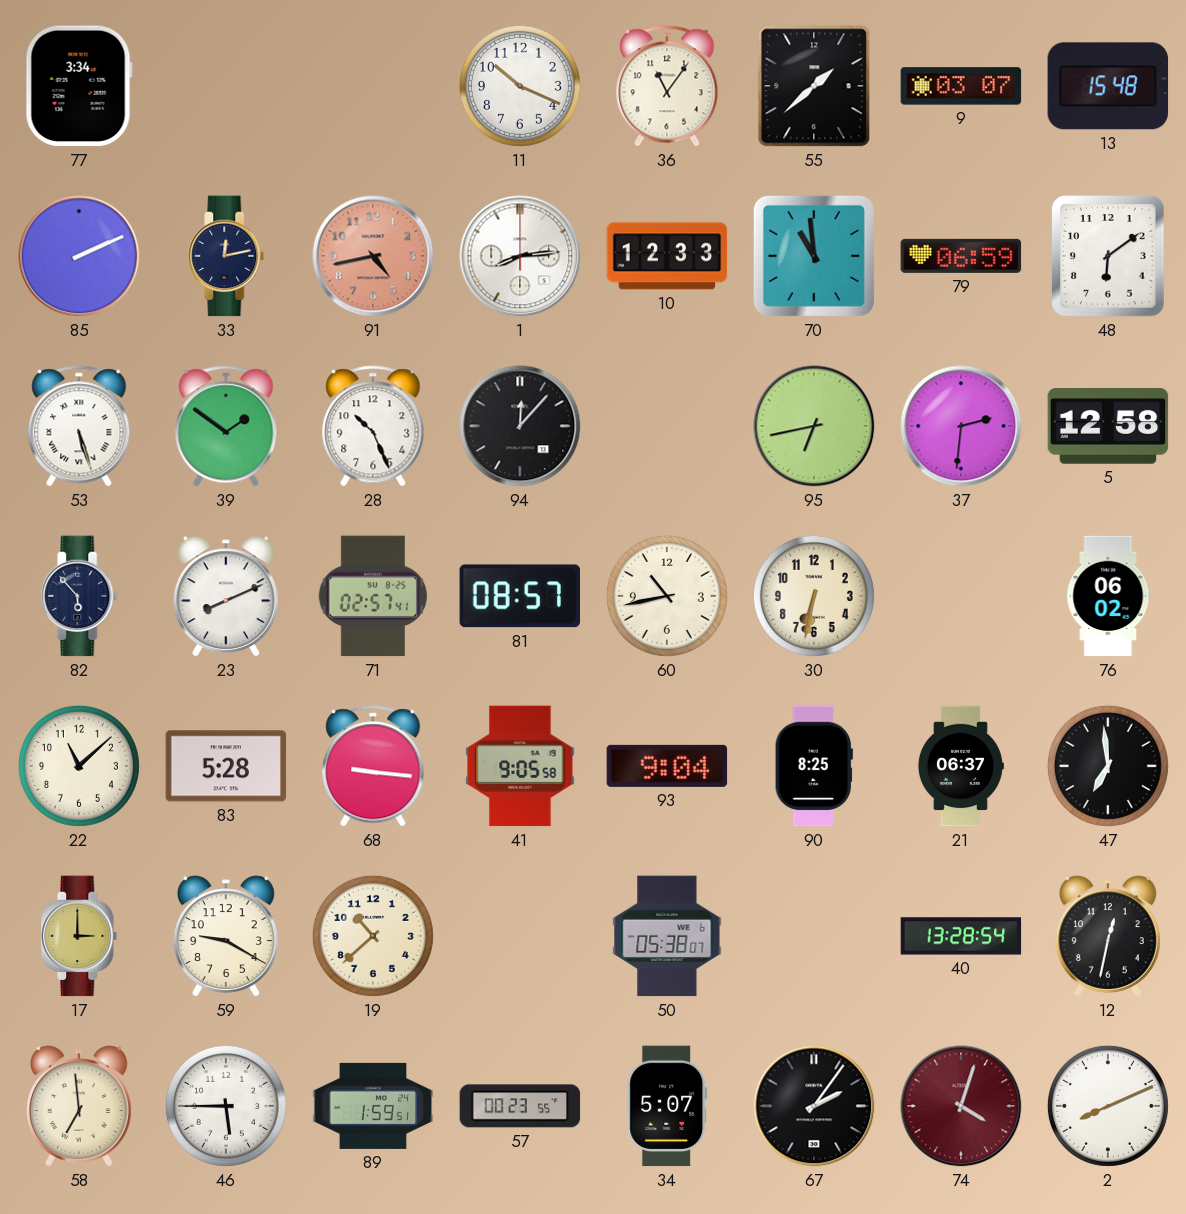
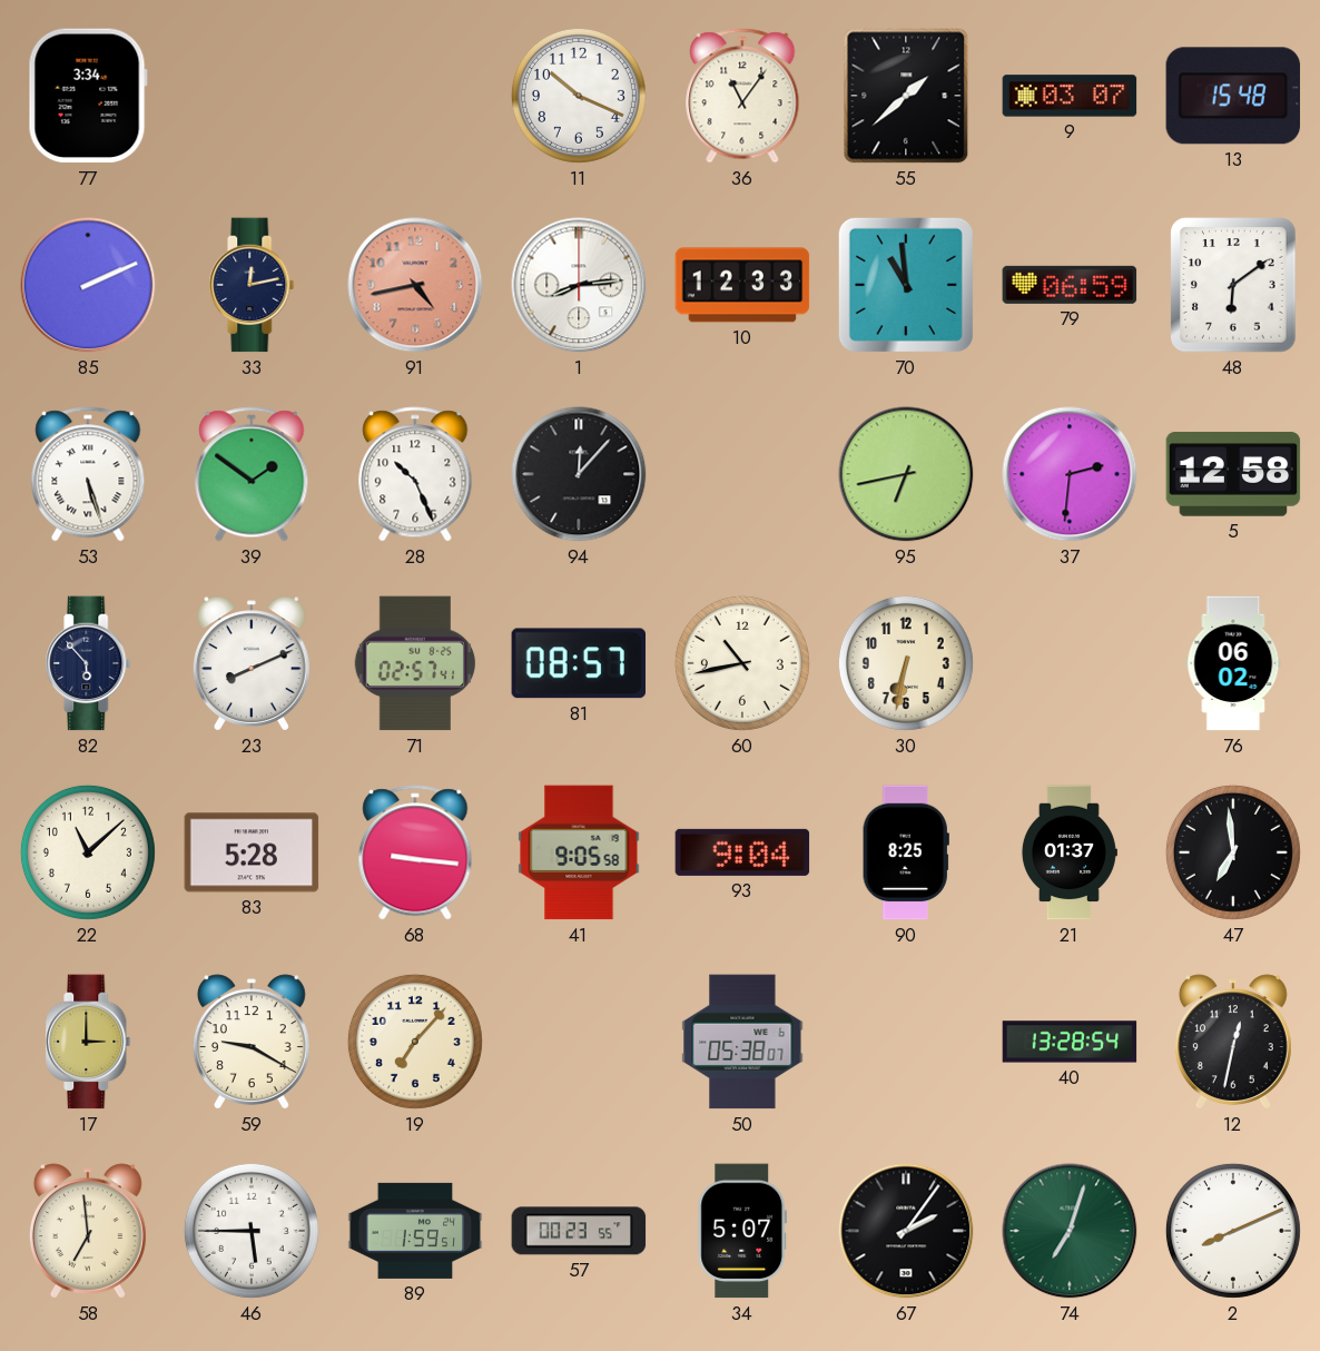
21: 06:37 -> 01:37 (1068, 852)
19: 10:38 -> 7:07 (415, 1042)
74: 4:03 -> 7:03 (1070, 1231)
74 dial: burgundy -> green (1070, 1231)
